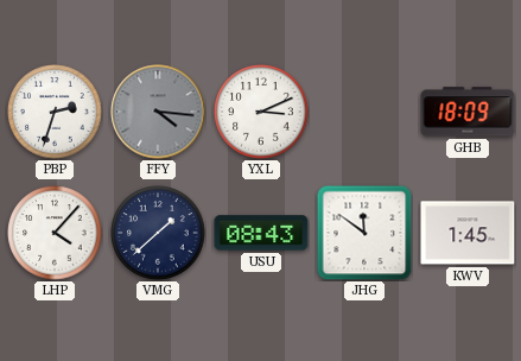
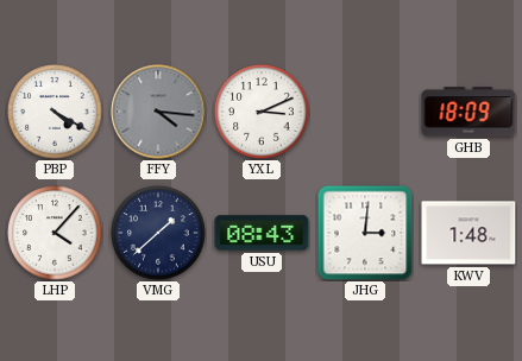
PBP: 2:33 -> 4:20 (55, 112)
JHG: 11:51 -> 3:01 (365, 233)
KWV: 1:45 -> 1:48 (468, 233)
